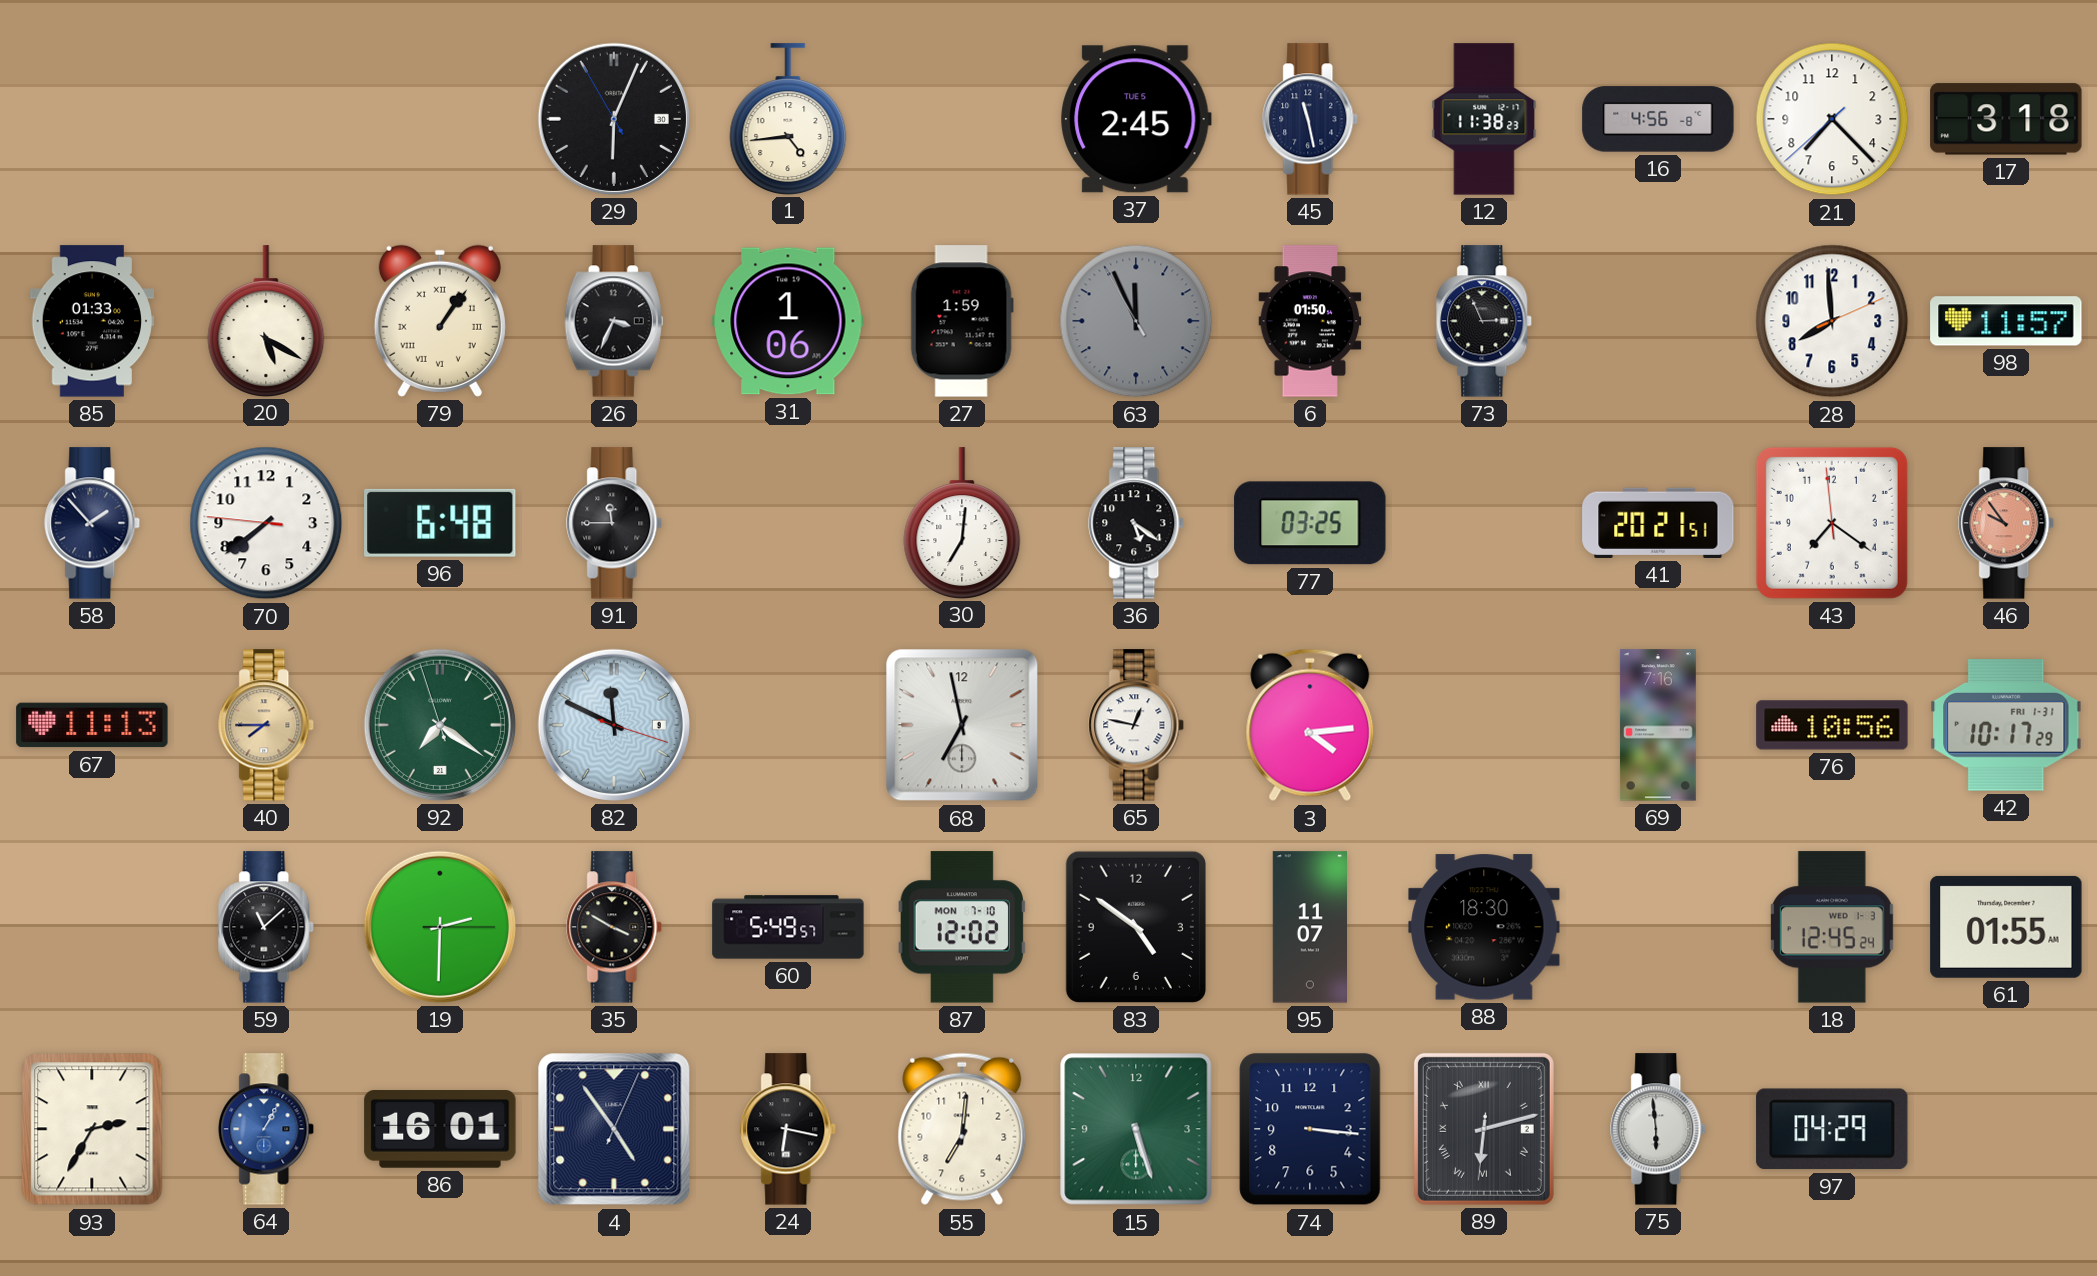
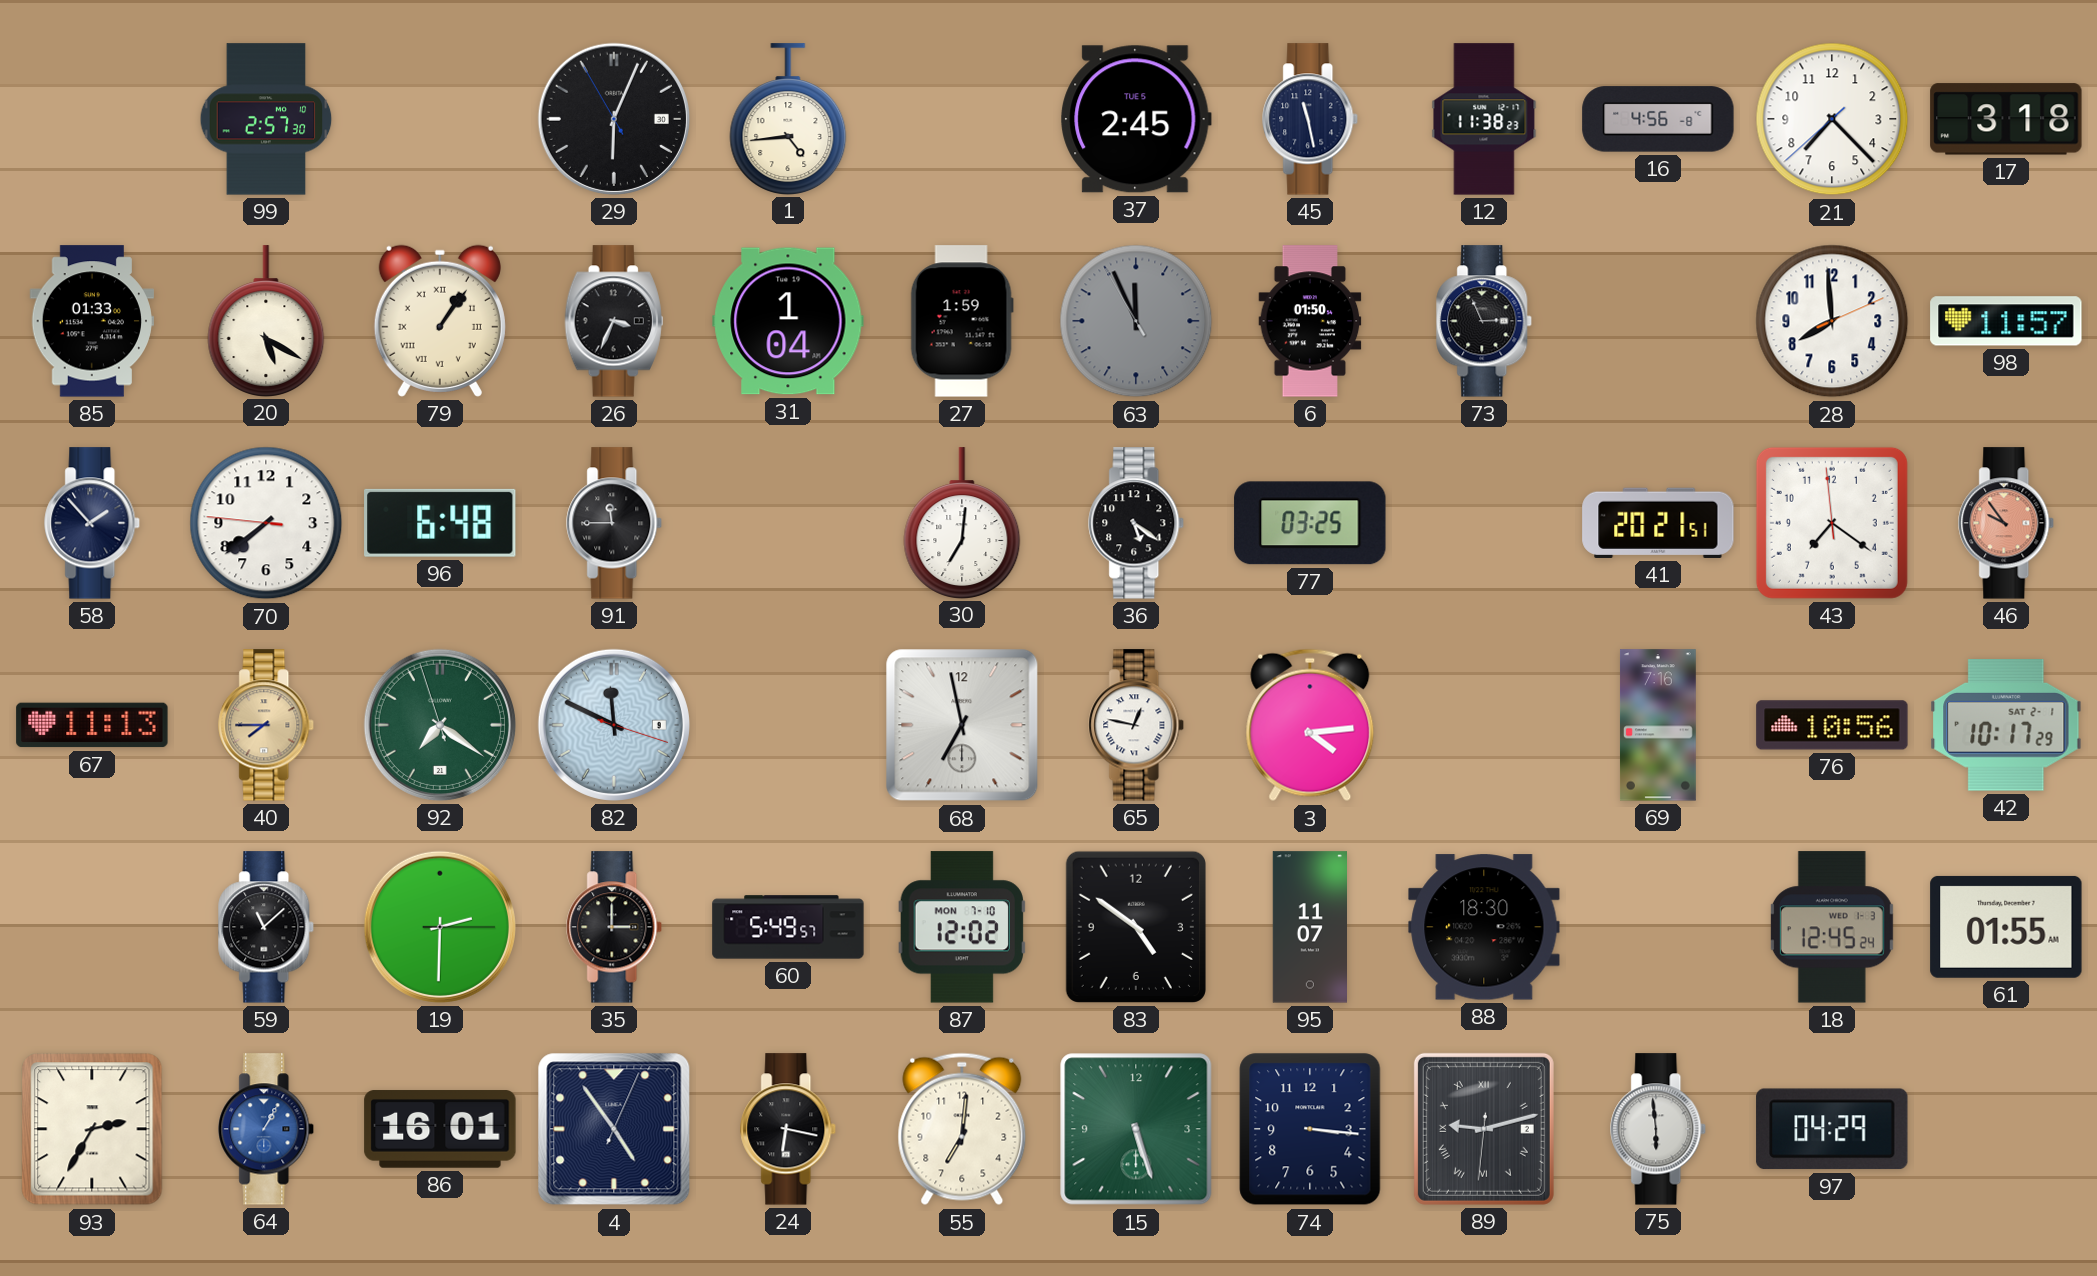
99: none -> 2:57 (266, 119)
31: 1:06 -> 1:04 (788, 321)
42 date: FRI 1-31 -> SAT 2-1 (2006, 726)
35: 3:50 -> 3:00 (615, 927)
89: 6:12 -> 9:12 (1484, 1129)
